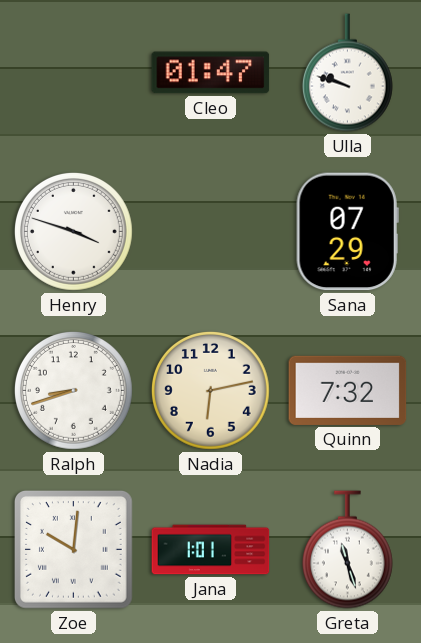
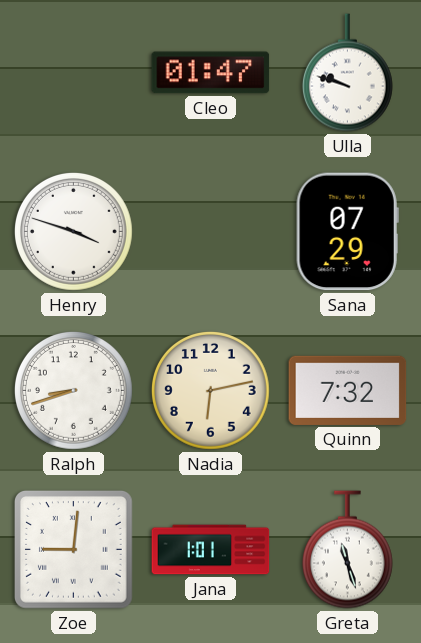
Zoe: 10:01 -> 9:01 (74, 549)
